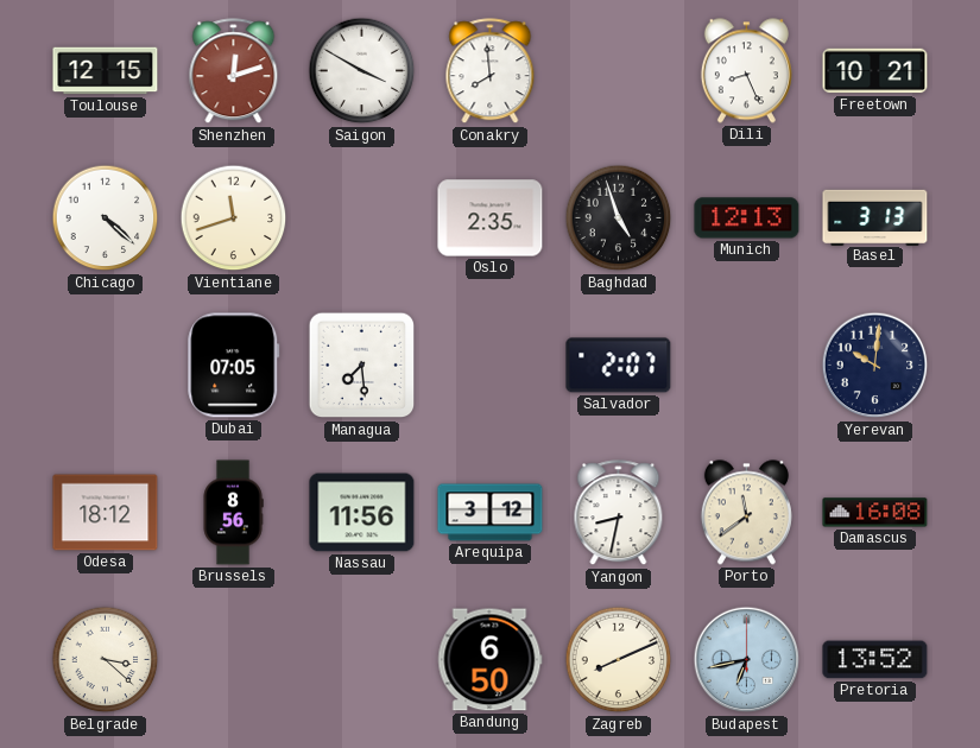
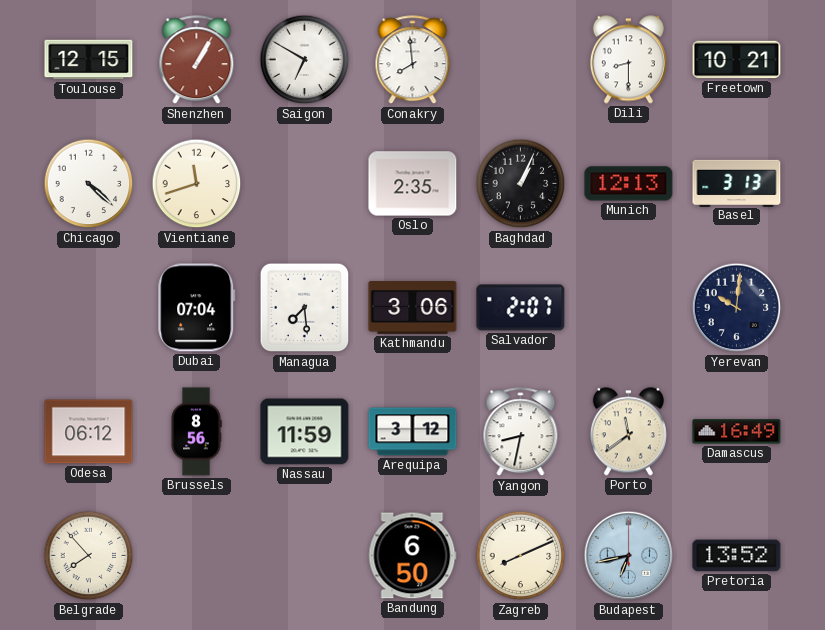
Shenzhen: 12:12 -> 1:05 (197, 60)
Saigon: 3:50 -> 6:50 (305, 60)
Dili: 8:26 -> 8:30 (628, 60)
Baghdad: 4:57 -> 1:04 (521, 184)
Dubai: 07:05 -> 07:04 (197, 308)
Kathmandu: none -> 3:06 (413, 308)
Odesa: 18:12 -> 06:12 (89, 432)
Nassau: 11:56 -> 11:59 (305, 432)
Damascus: 16:08 -> 16:49 (737, 432)
Belgrade: 3:22 -> 7:53 (89, 556)
